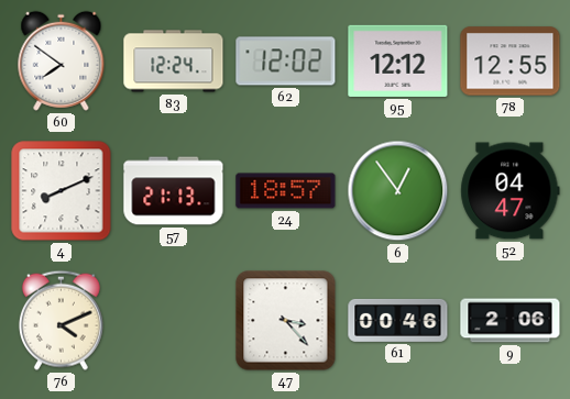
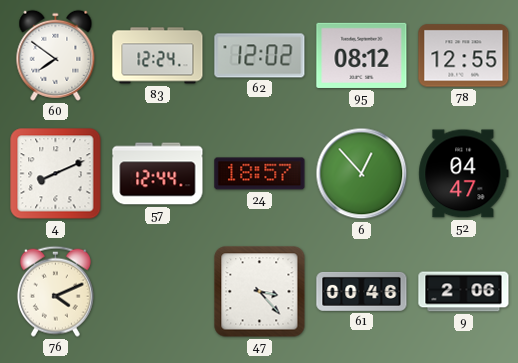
95: 12:12 -> 08:12 (362, 55)
57: 21:13 -> 12:44 (158, 174)
6: 12:54 -> 12:53 (362, 174)
